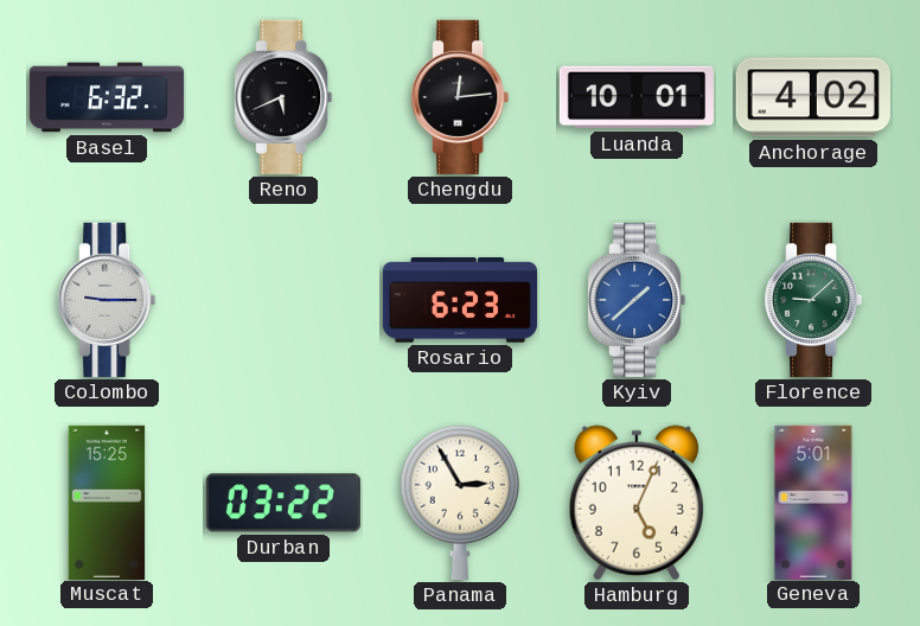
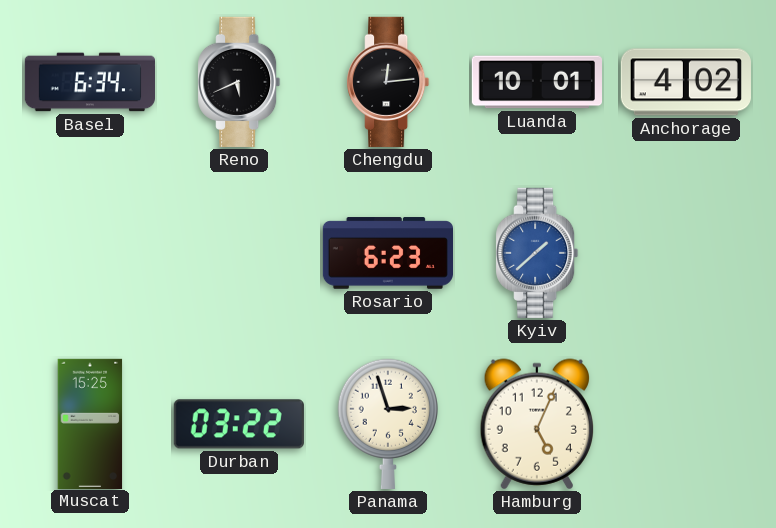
Basel: 6:32 -> 6:34 (89, 82)
Colombo: 9:15 -> none (107, 300)
Florence: 9:08 -> none (813, 300)
Panama: 2:55 -> 2:57 (388, 424)
Geneva: 5:01 -> none (813, 502)
